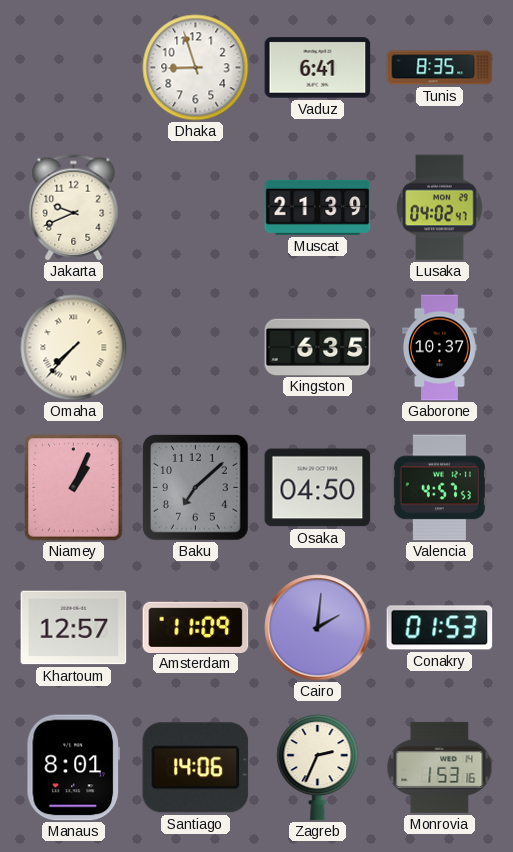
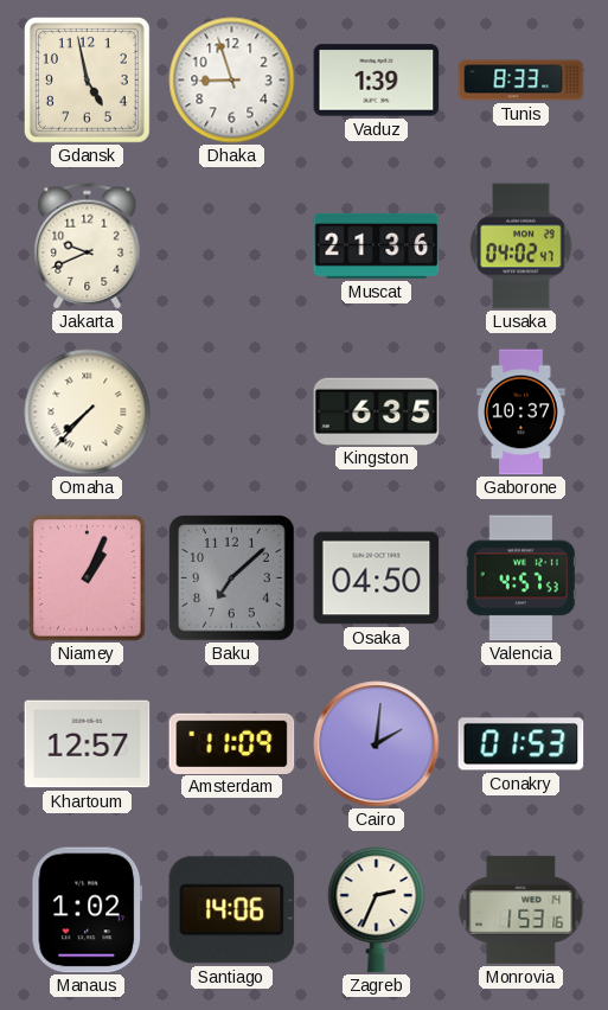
Gdansk: none -> 4:58 (87, 79)
Vaduz: 6:41 -> 1:39 (377, 81)
Tunis: 8:35 -> 8:33 (521, 81)
Muscat: 21:39 -> 21:36 (377, 245)
Manaus: 8:01 -> 1:02 (87, 910)
